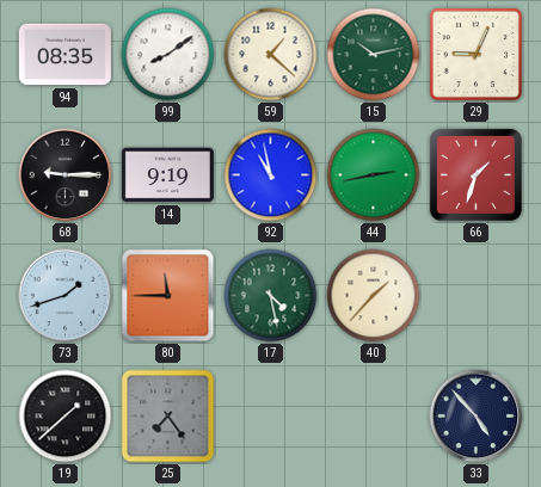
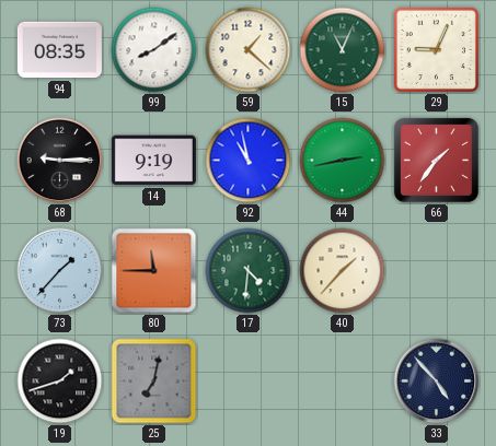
15: 10:13 -> 11:04 (343, 50)
66: 1:33 -> 1:36 (436, 160)
73: 1:42 -> 1:37 (60, 271)
17: 4:28 -> 4:31 (249, 271)
19: 1:38 -> 1:42 (60, 382)
25: 7:24 -> 7:02 (154, 382)
